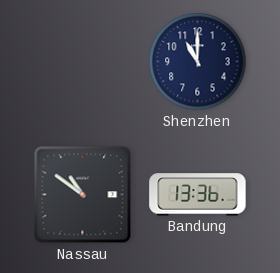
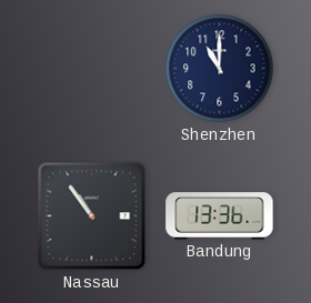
Nassau: 10:51 -> 10:54 (92, 216)
